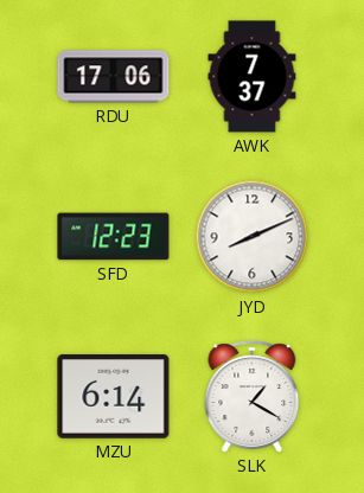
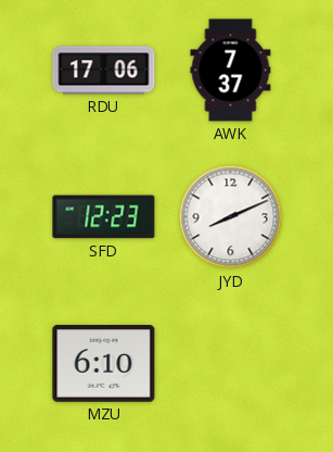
MZU: 6:14 -> 6:10 (104, 364)
SLK: 1:20 -> none (253, 397)
